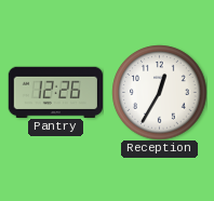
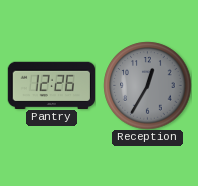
Reception dial: white -> grey (147, 85)
